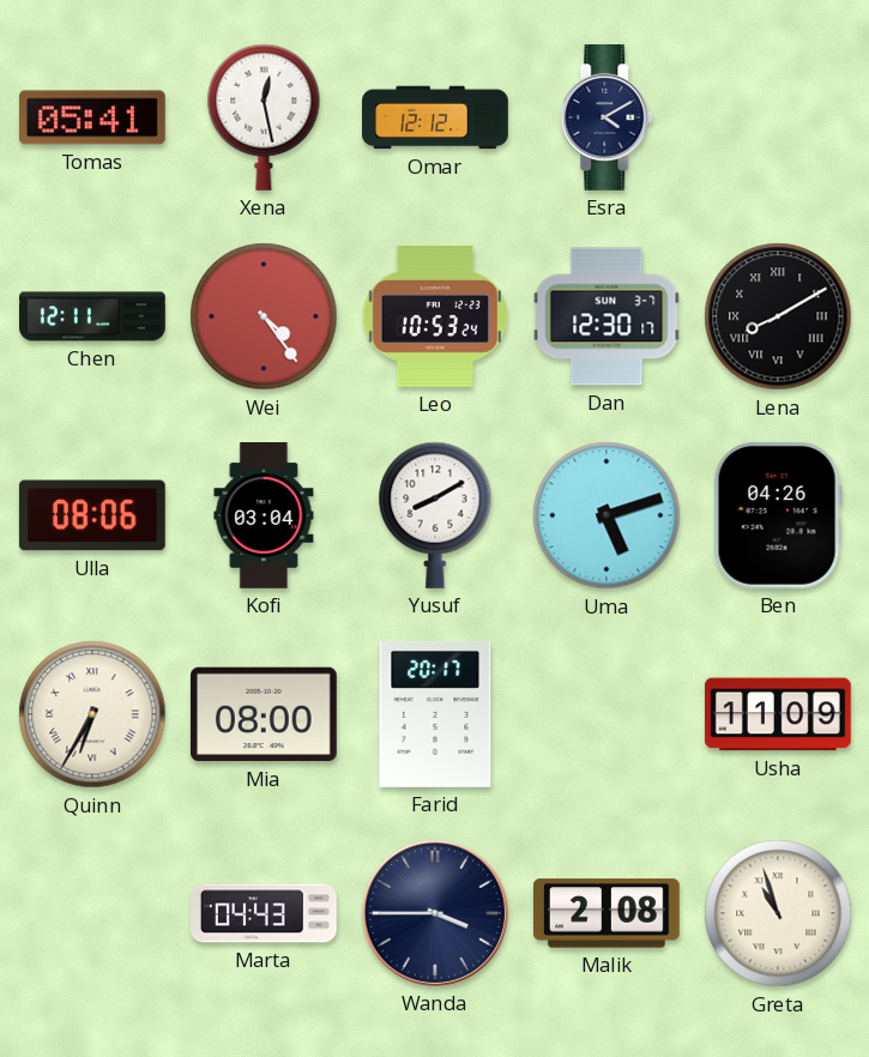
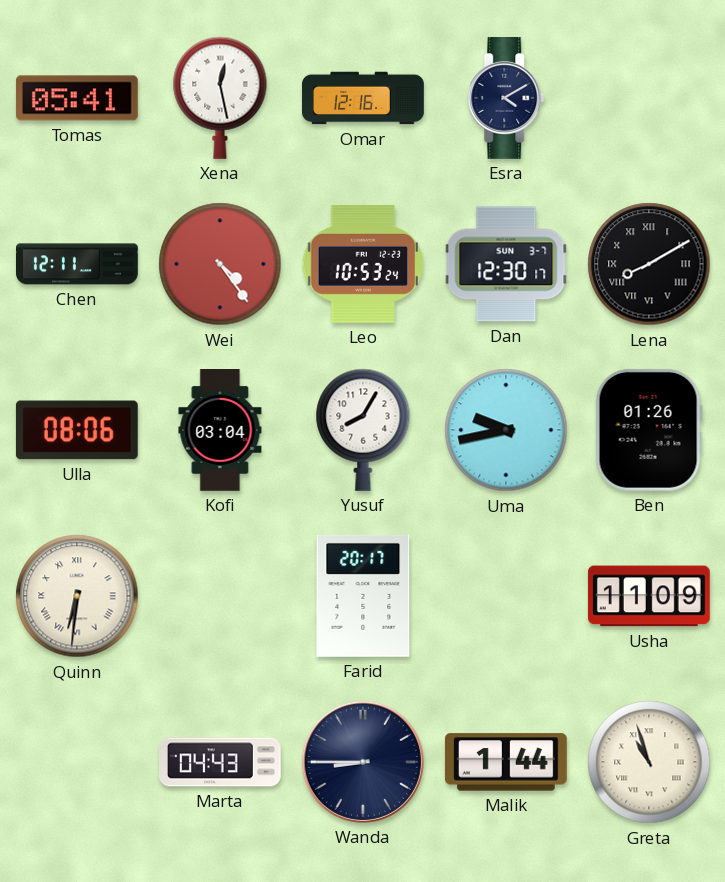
Omar: 12:12 -> 12:16 (364, 98)
Yusuf: 8:10 -> 8:05 (363, 430)
Uma: 5:12 -> 9:43 (506, 430)
Ben: 04:26 -> 01:26 (649, 430)
Quinn: 6:35 -> 6:31 (77, 596)
Mia: 08:00 -> none (264, 714)
Wanda: 3:45 -> 8:45 (363, 762)
Malik: 2:08 -> 1:44 (506, 762)
